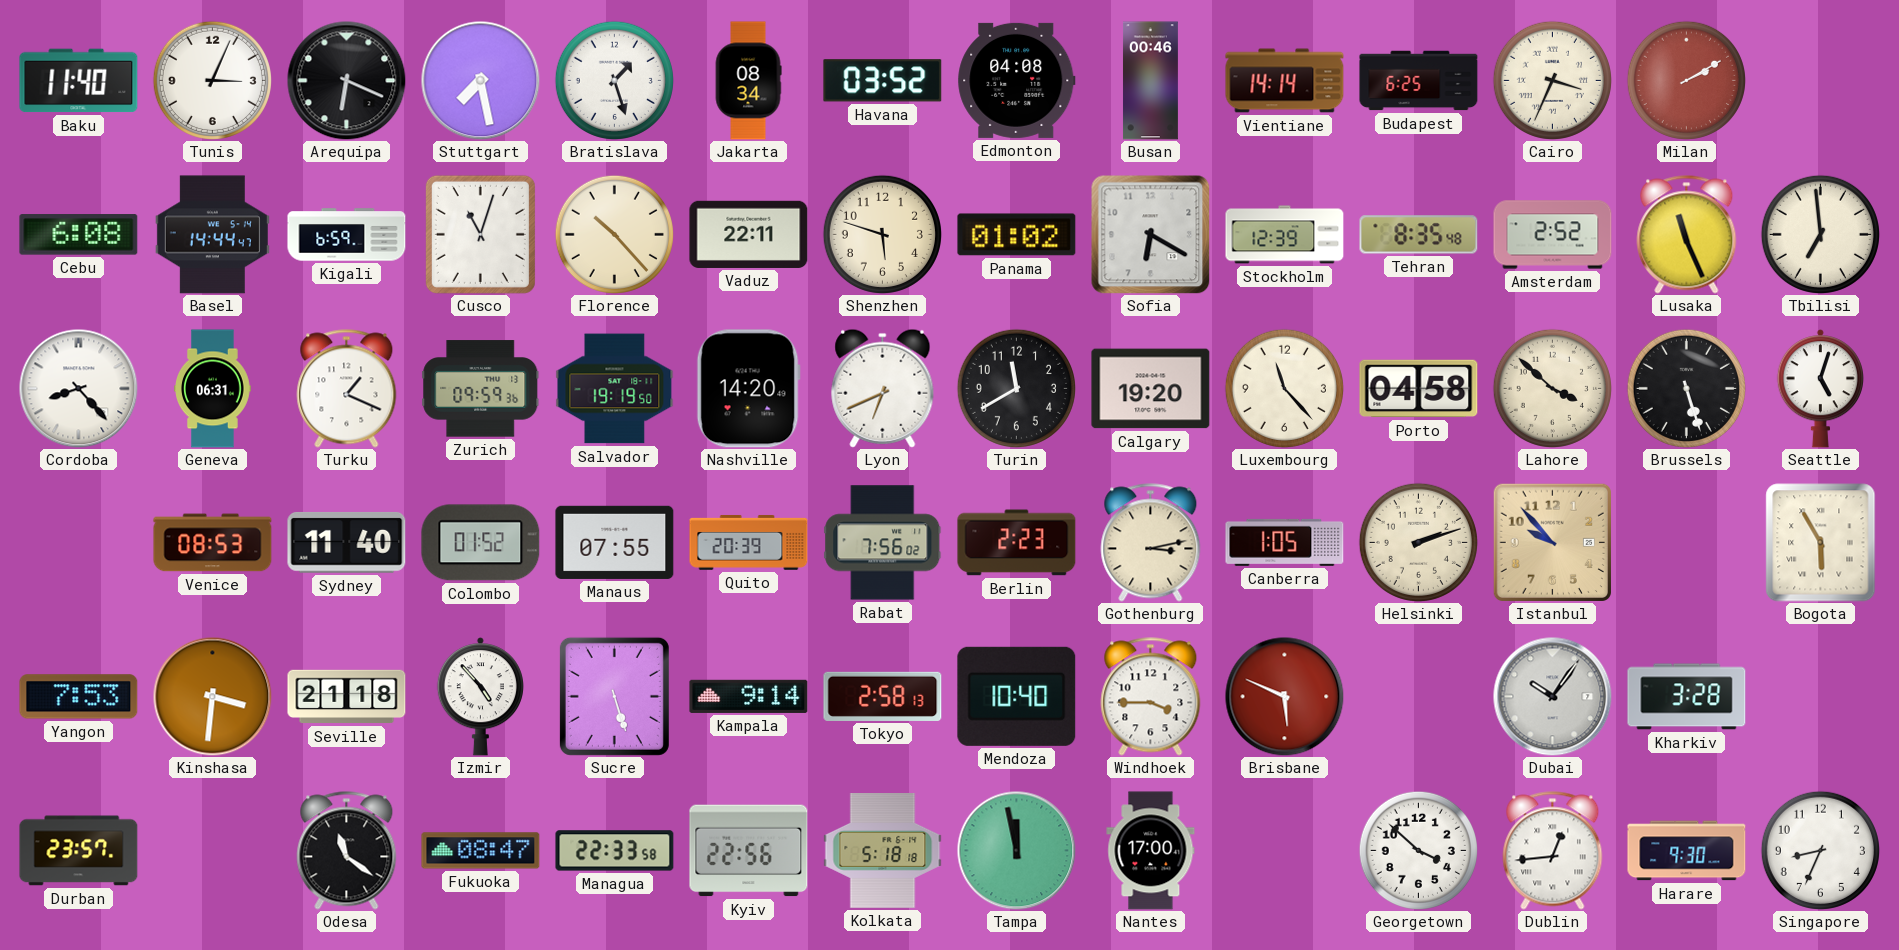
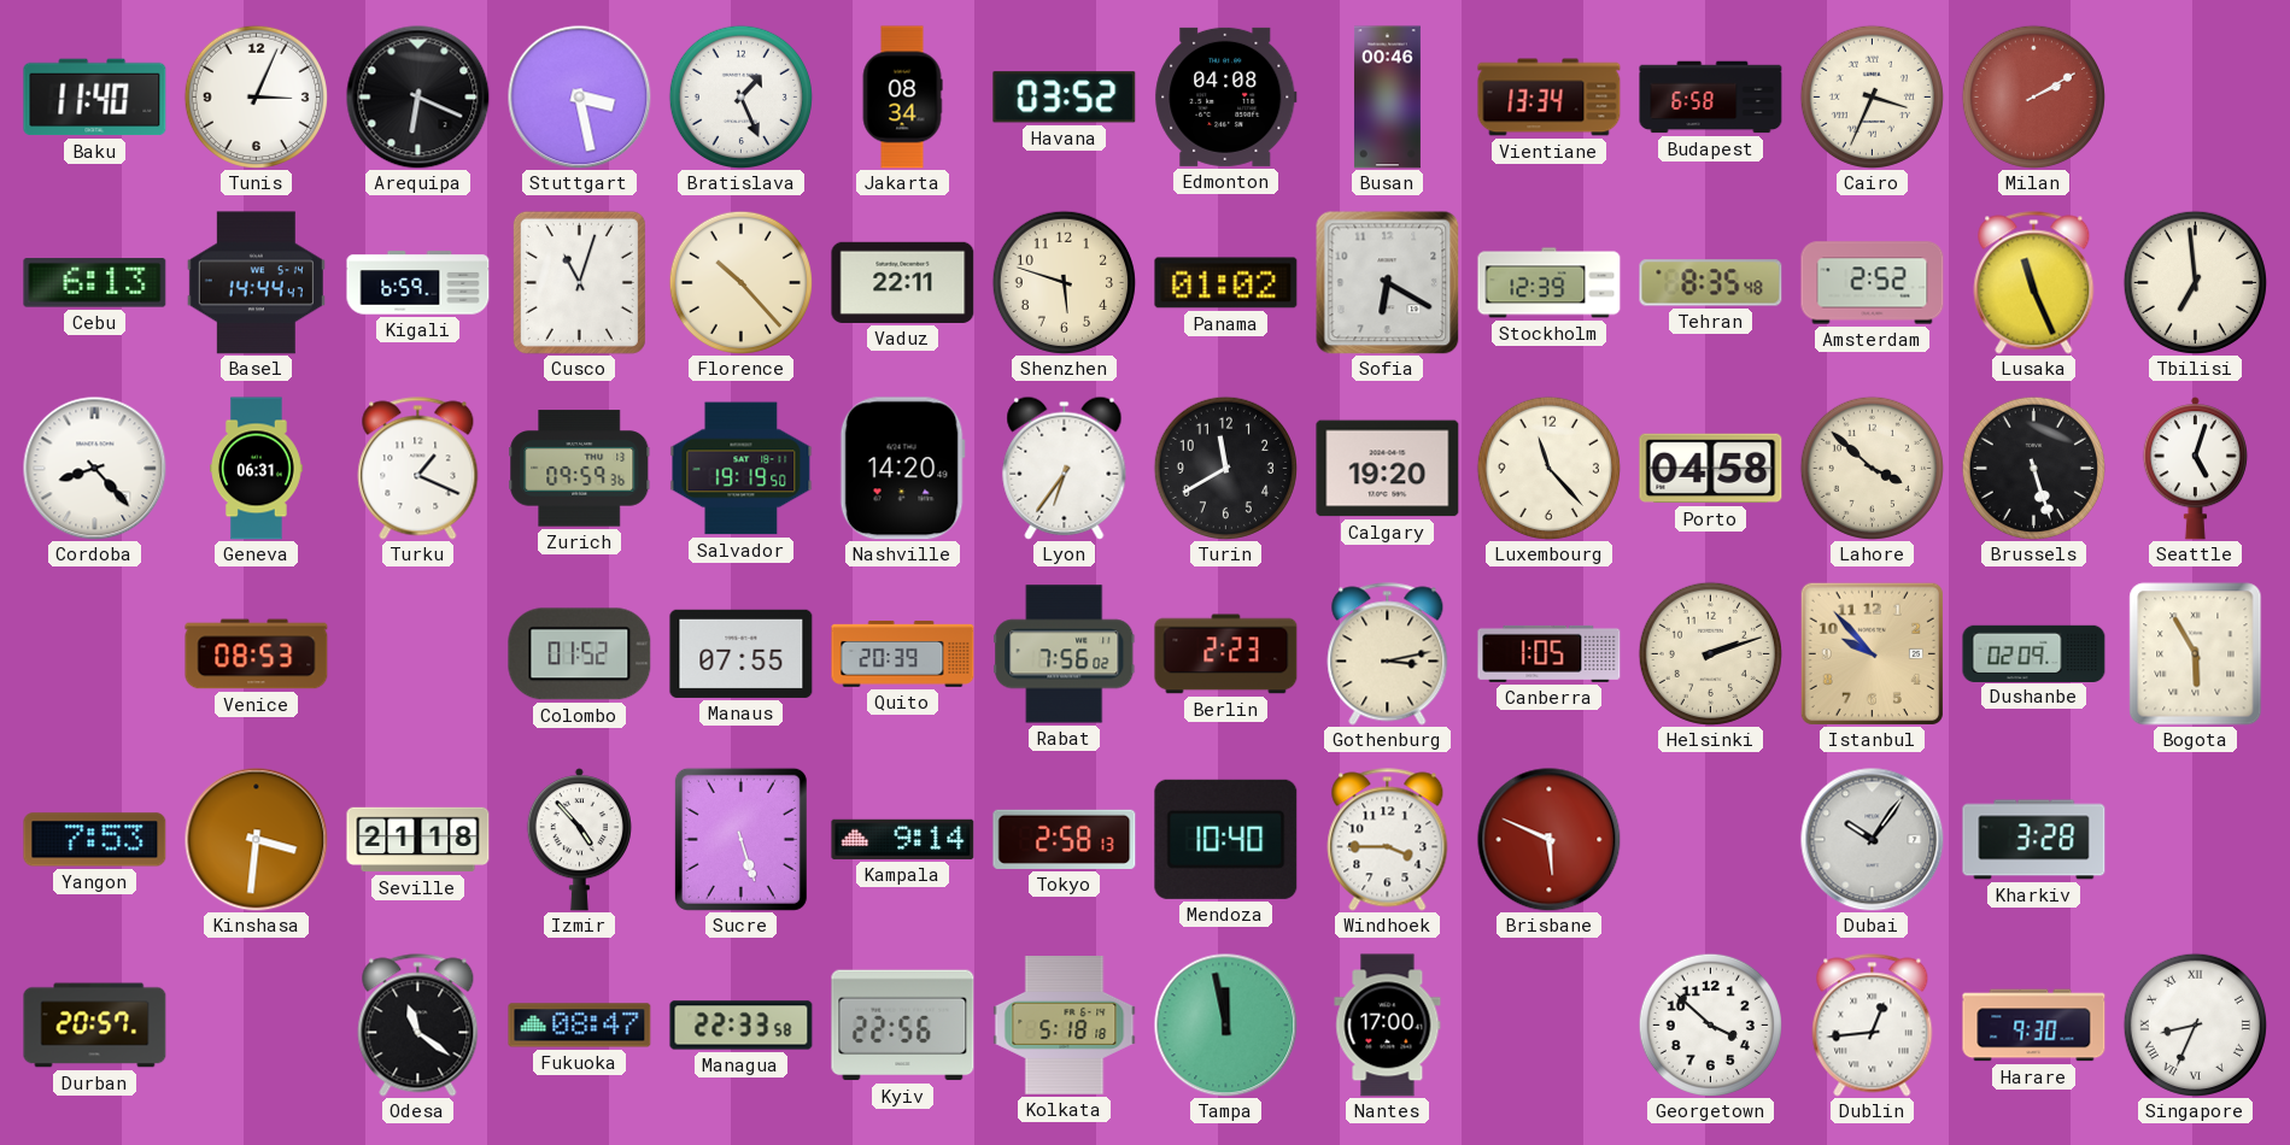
Stuttgart: 7:28 -> 3:28 (580, 98)
Bratislava: 1:27 -> 1:26 (740, 96)
Vientiane: 14:14 -> 13:34 (1550, 98)
Budapest: 6:25 -> 6:58 (1711, 98)
Cebu: 6:08 -> 6:13 (95, 283)
Lyon: 6:41 -> 6:36 (1065, 468)
Sydney: 11:40 -> none (347, 542)
Dushanbe: none -> 02:09 (2034, 653)
Durban: 23:57 -> 20:57 (95, 1026)
Singapore numerals: Arabic -> Roman (2195, 1024)
